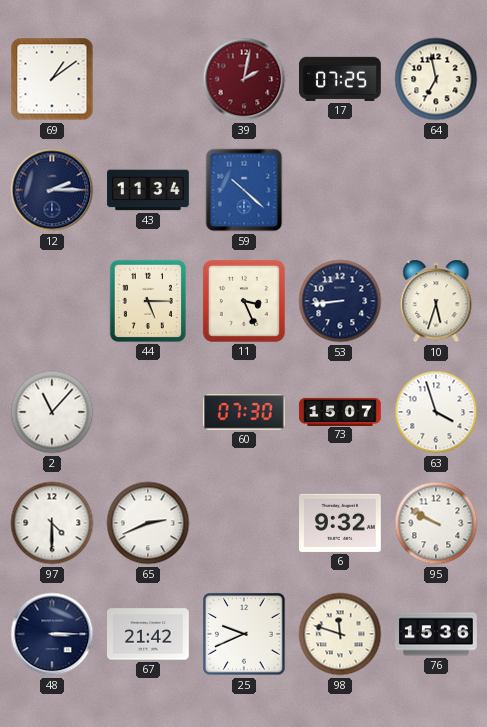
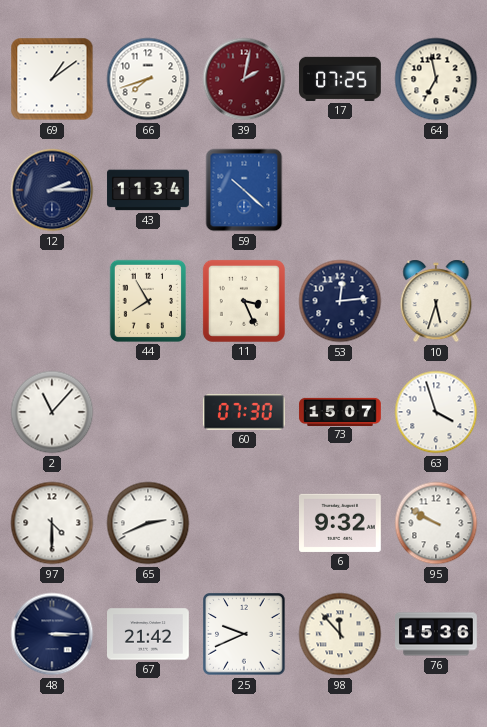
66: none -> 7:42 (148, 79)
44: 5:15 -> 7:55 (148, 301)
53: 8:44 -> 12:14 (340, 301)
98: 11:48 -> 11:53 (340, 634)
